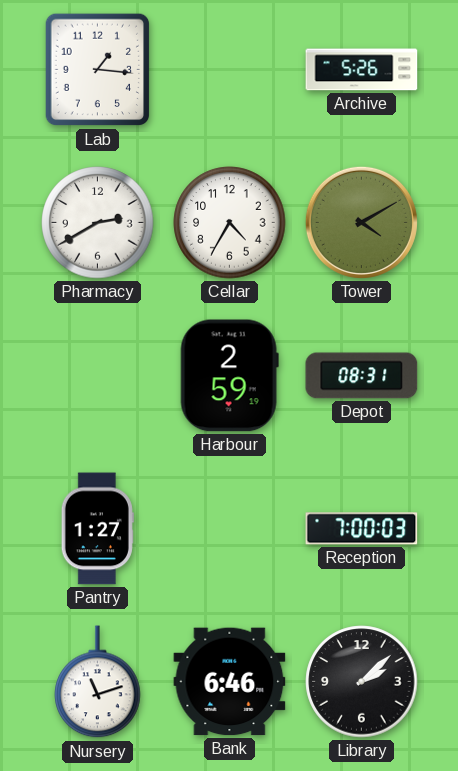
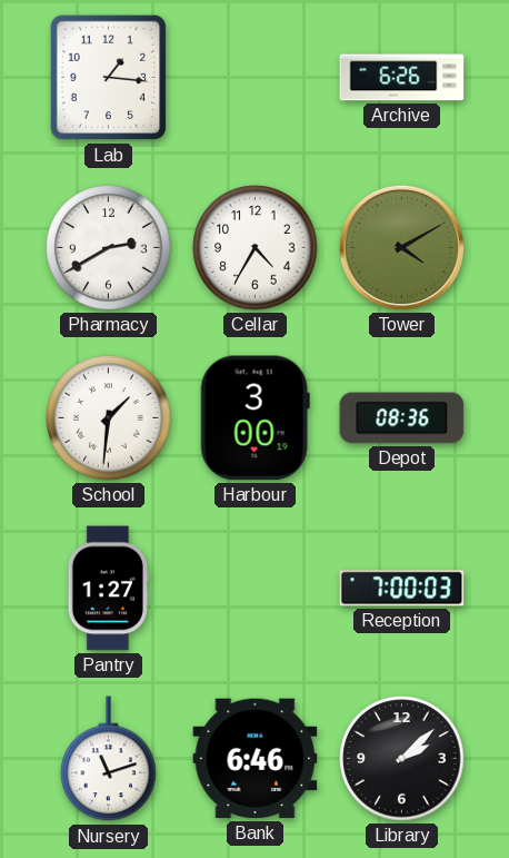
Archive: 5:26 -> 6:26 (402, 78)
School: none -> 1:31 (109, 418)
Harbour: 2:59 -> 3:00 (255, 418)
Depot: 08:31 -> 08:36 (402, 418)
